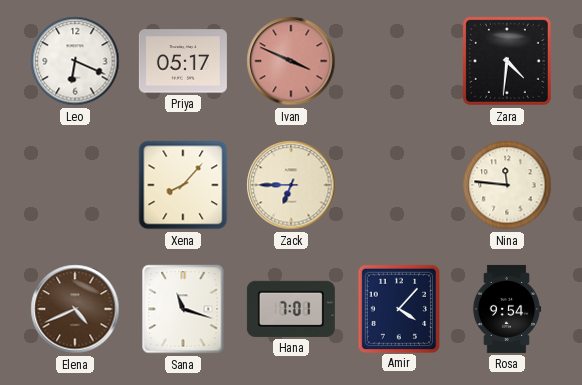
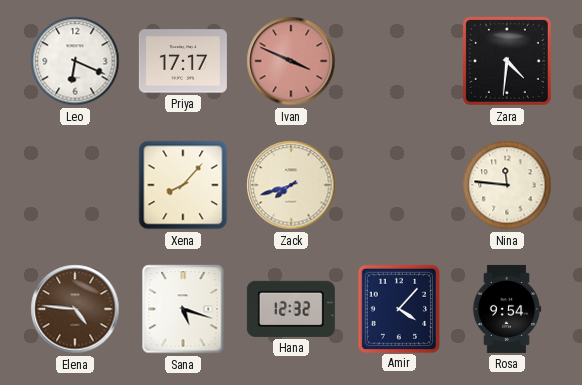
Priya: 05:17 -> 17:17 (183, 61)
Zack: 6:45 -> 7:42 (291, 185)
Elena: 4:41 -> 4:46 (75, 309)
Sana: 11:18 -> 5:18 (183, 309)
Hana: 7:01 -> 12:32 (291, 309)
